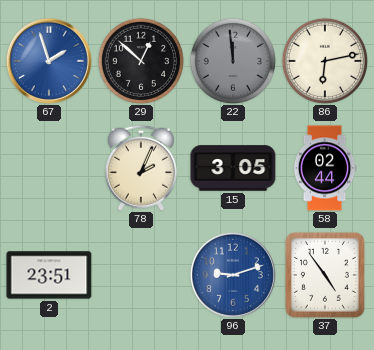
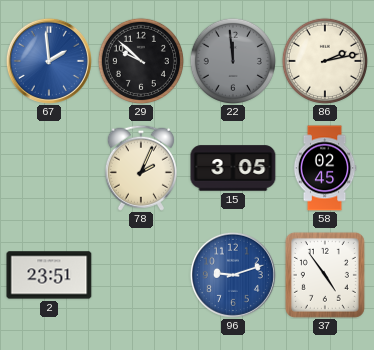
67: 1:57 -> 1:59 (49, 61)
29: 12:52 -> 9:52 (141, 61)
86: 6:13 -> 2:13 (325, 61)
58: 02:44 -> 02:45 (325, 168)
